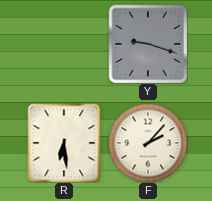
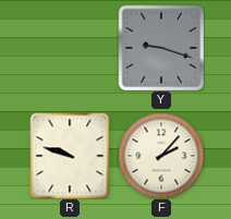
R: 6:29 -> 9:48 (70, 156)
